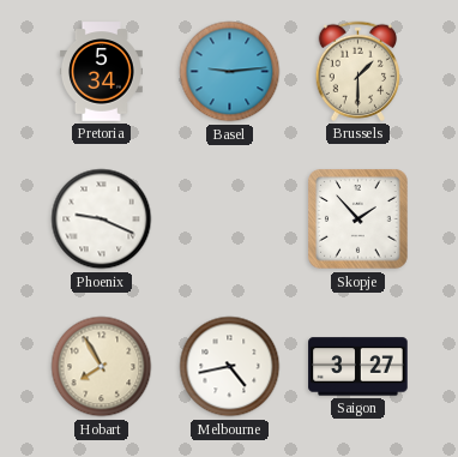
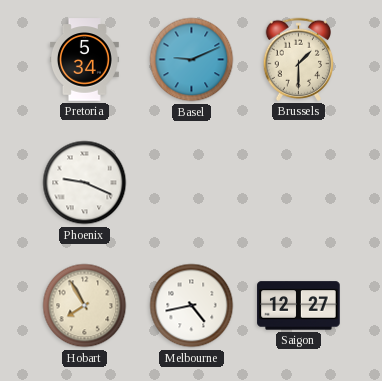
Basel: 9:14 -> 9:11 (192, 60)
Skopje: 1:53 -> none (358, 220)
Saigon: 3:27 -> 12:27 (299, 306)
